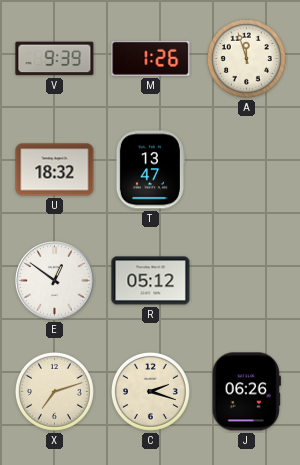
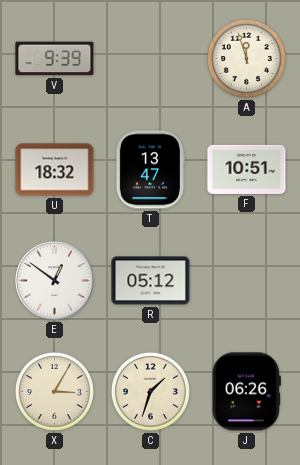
M: 1:26 -> none (151, 58)
F: none -> 10:51 (247, 169)
X: 7:12 -> 3:05 (54, 391)
C: 2:18 -> 1:33 (150, 391)
